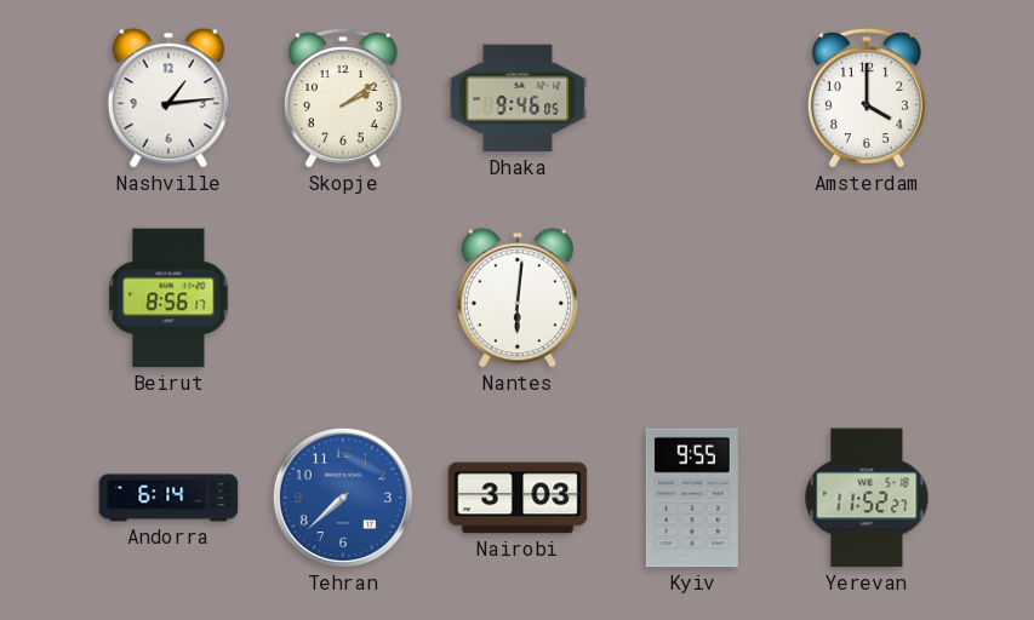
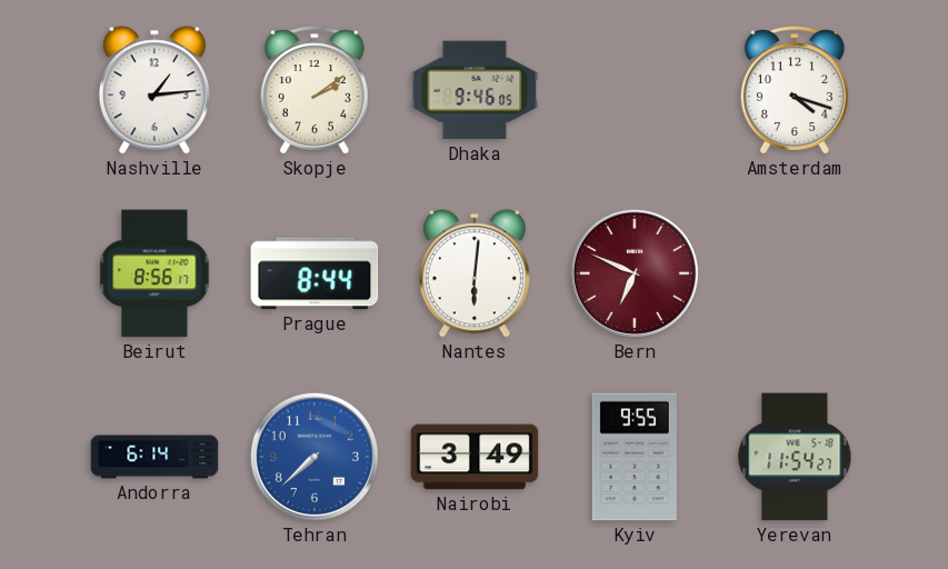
Amsterdam: 4:00 -> 4:18 (795, 90)
Prague: none -> 8:44 (315, 273)
Bern: none -> 6:49 (635, 273)
Nairobi: 3:03 -> 3:49 (475, 457)
Yerevan: 11:52 -> 11:54 (795, 457)
